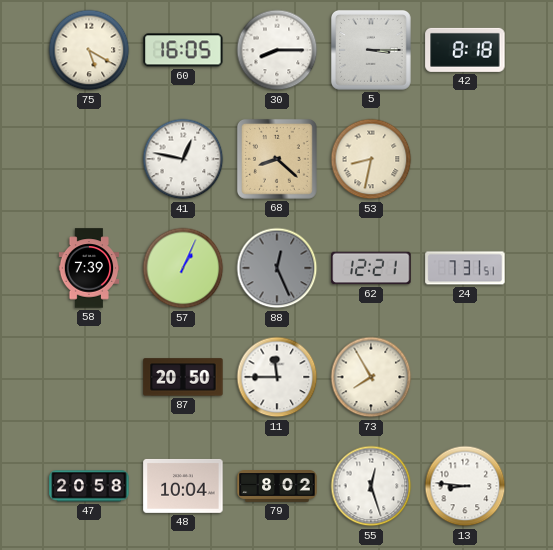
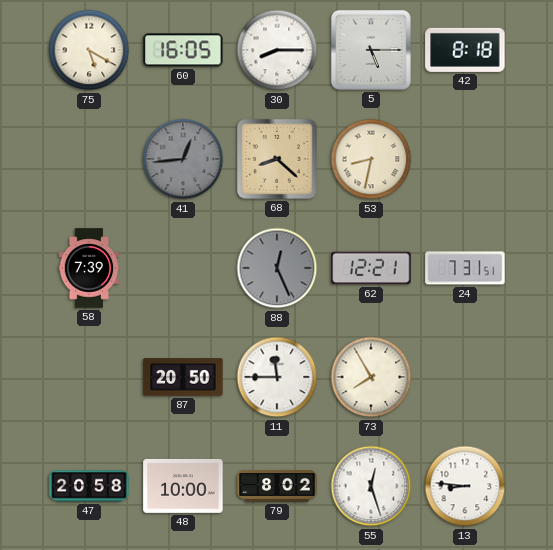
5: 3:15 -> 5:15 (371, 50)
41: 12:47 -> 12:44 (183, 159)
41 dial: white -> grey (183, 159)
57: 1:04 -> none (183, 268)
48: 10:04 -> 10:00 (183, 486)
